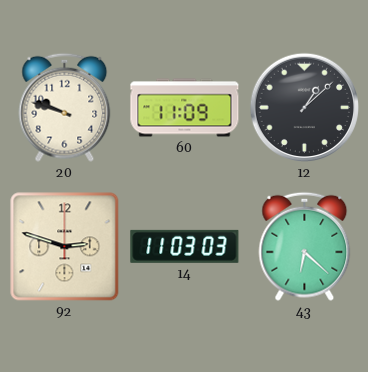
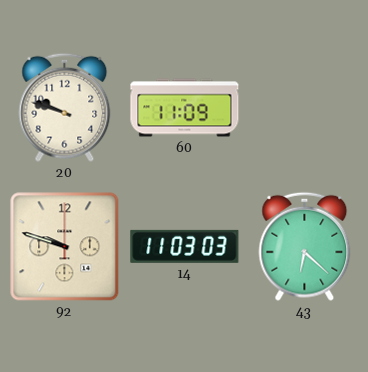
12: 1:08 -> none (305, 108)
92: 2:48 -> 9:48 (65, 247)
